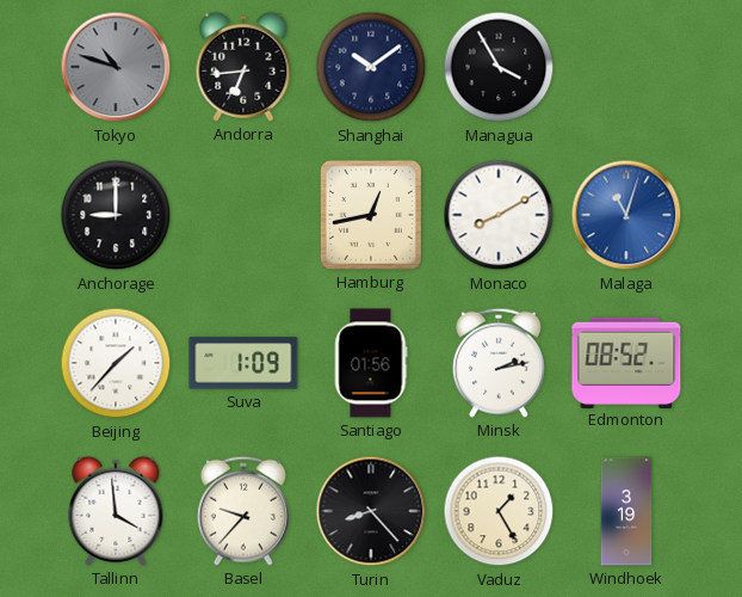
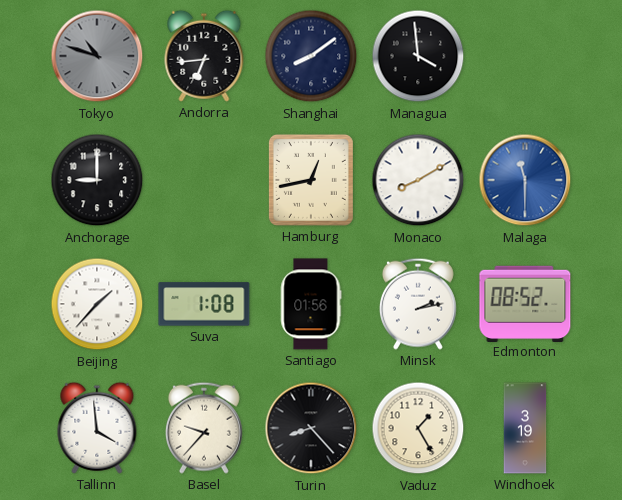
Shanghai: 10:09 -> 8:09 (311, 56)
Managua: 3:55 -> 3:59 (418, 56)
Malaga: 11:03 -> 11:30 (525, 180)
Suva: 1:09 -> 1:08 (204, 304)
